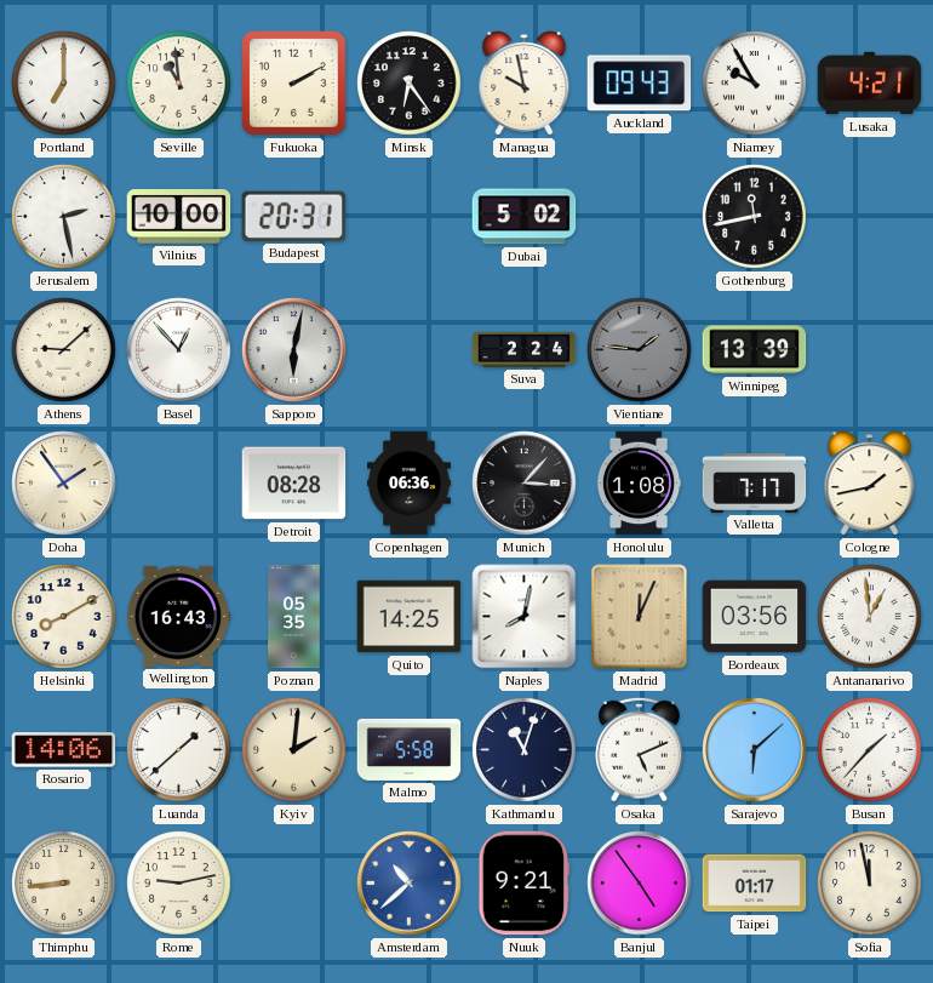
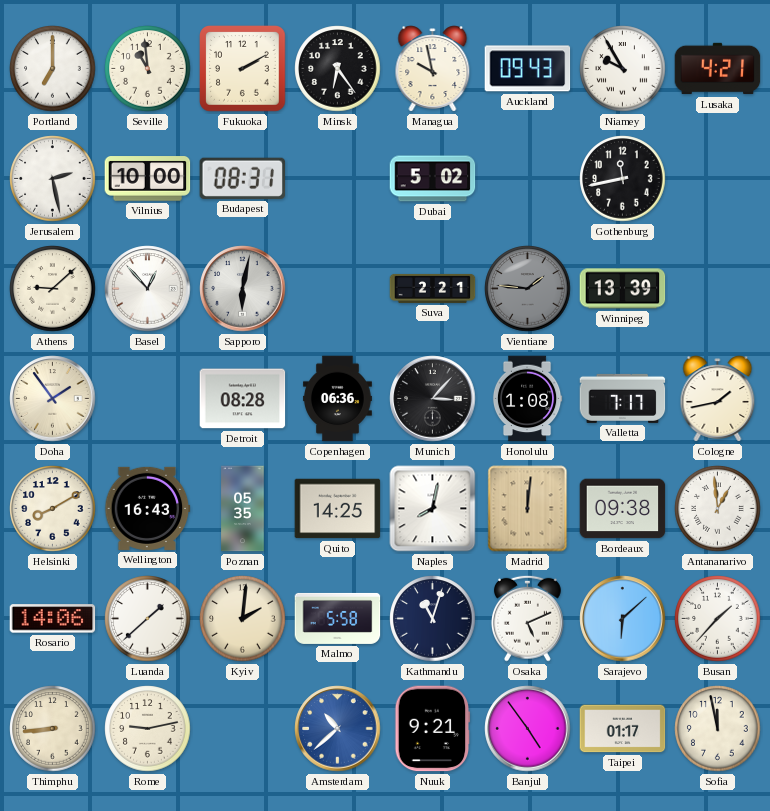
Budapest: 20:31 -> 08:31 (243, 178)
Suva: 2:24 -> 2:21 (433, 288)
Madrid: 12:04 -> 12:01 (528, 509)
Bordeaux: 03:56 -> 09:38 (623, 509)
